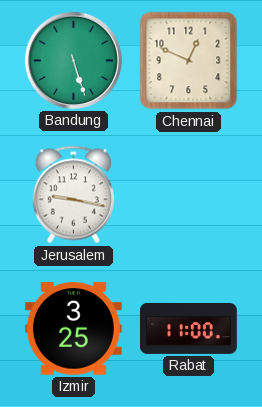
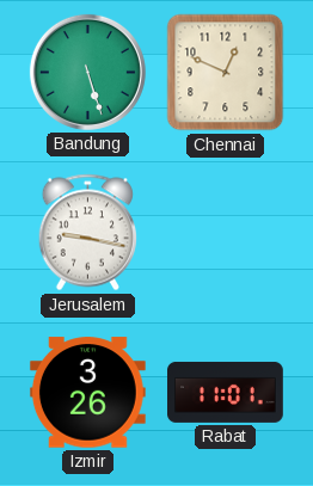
Izmir: 3:25 -> 3:26 (87, 393)
Rabat: 11:00 -> 11:01 (226, 392)
